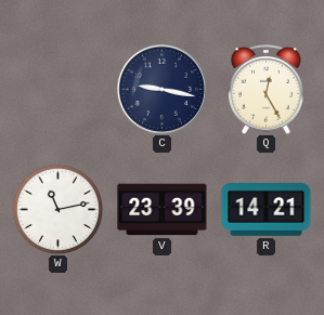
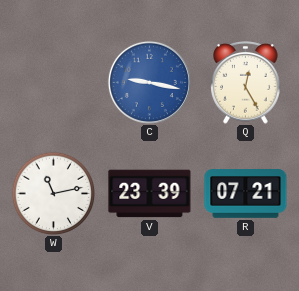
C dial: navy -> blue (149, 82)
R: 14:21 -> 07:21 (246, 194)
